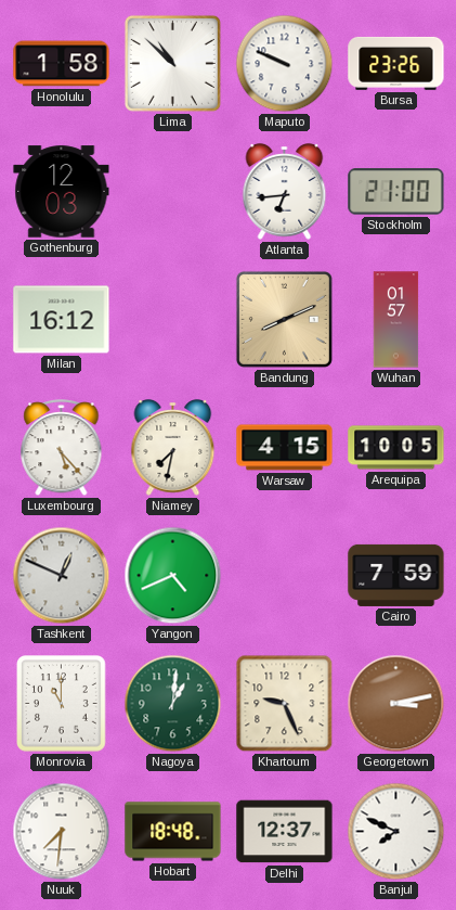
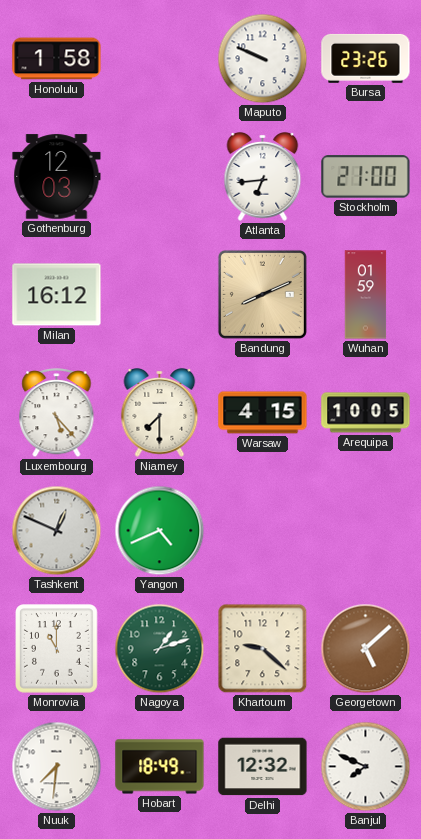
Lima: 10:52 -> none (172, 63)
Wuhan: 01:57 -> 01:59 (366, 295)
Niamey: 7:32 -> 7:30 (160, 413)
Cairo: 7:59 -> none (396, 575)
Nagoya: 1:01 -> 1:12 (160, 649)
Khartoum: 9:26 -> 9:22 (263, 649)
Georgetown: 3:13 -> 5:08 (366, 649)
Hobart: 18:48 -> 18:49 (160, 767)
Delhi: 12:37 -> 12:32 (263, 767)
